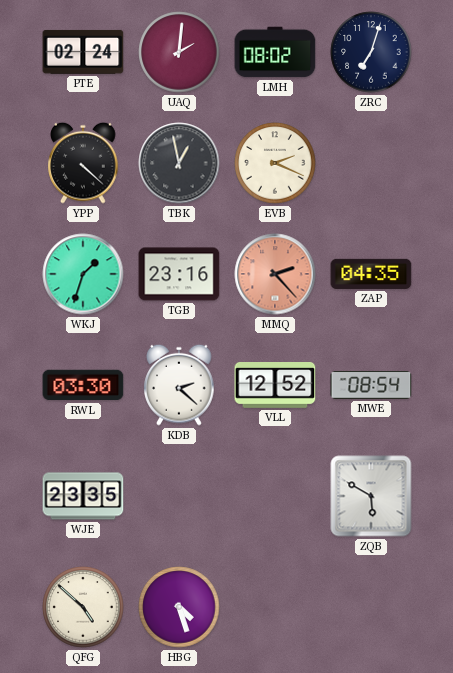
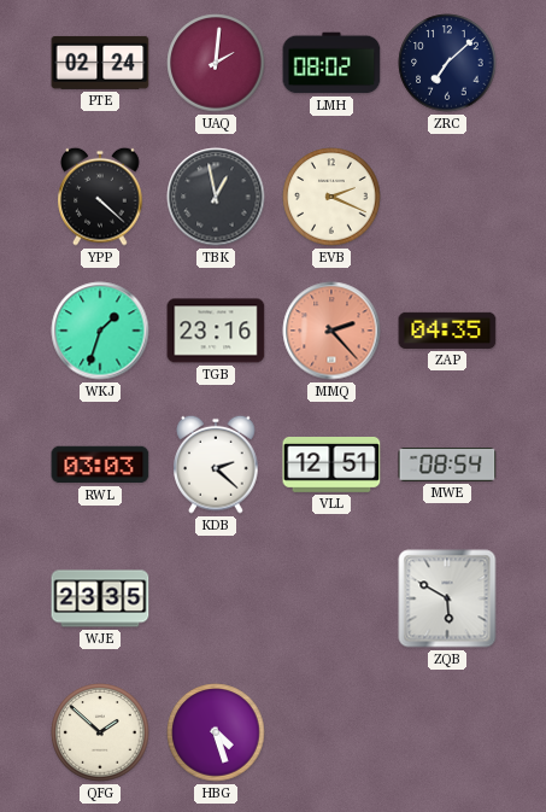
ZRC: 7:03 -> 7:08 (447, 63)
RWL: 03:30 -> 03:03 (100, 465)
VLL: 12:52 -> 12:51 (331, 466)
QFG: 4:52 -> 1:52 (100, 732)
